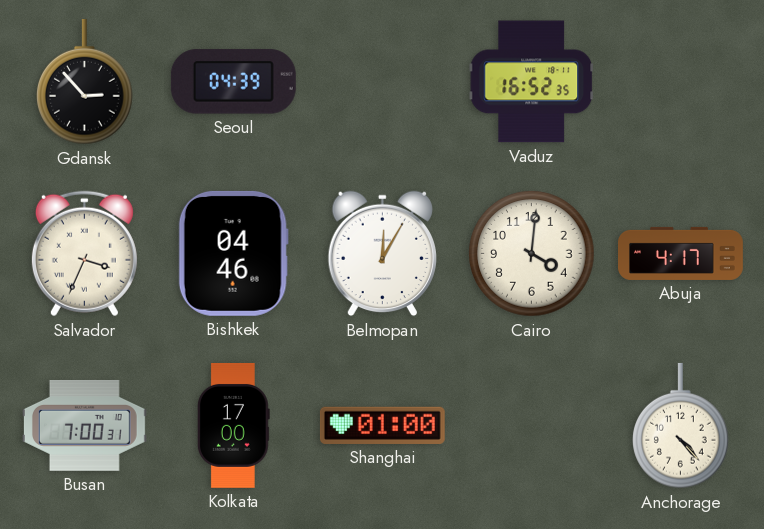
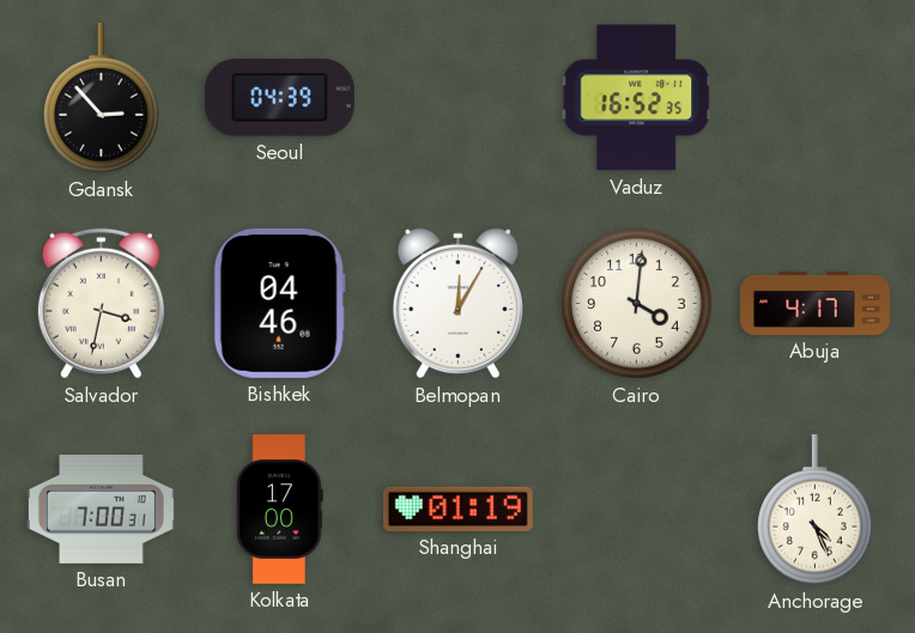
Salvador: 3:34 -> 3:32 (101, 304)
Shanghai: 01:00 -> 01:19 (457, 509)
Anchorage: 4:23 -> 4:26 (816, 510)
